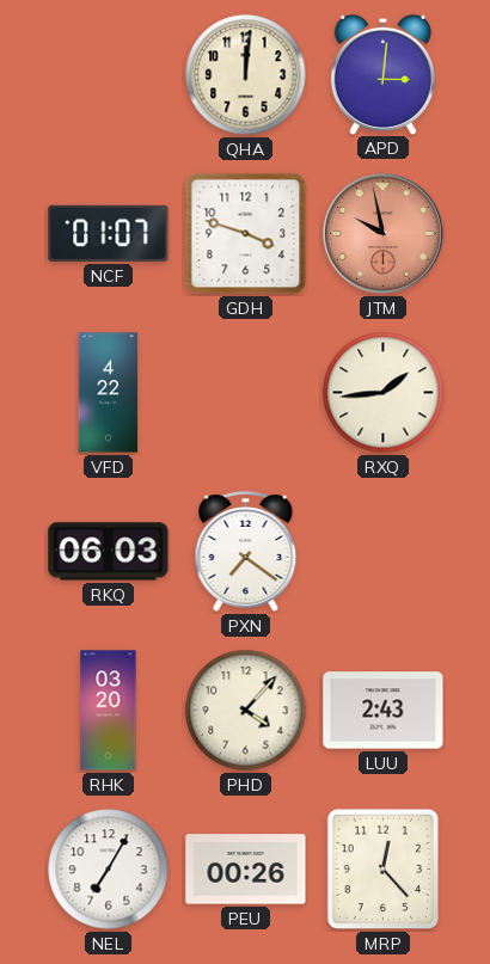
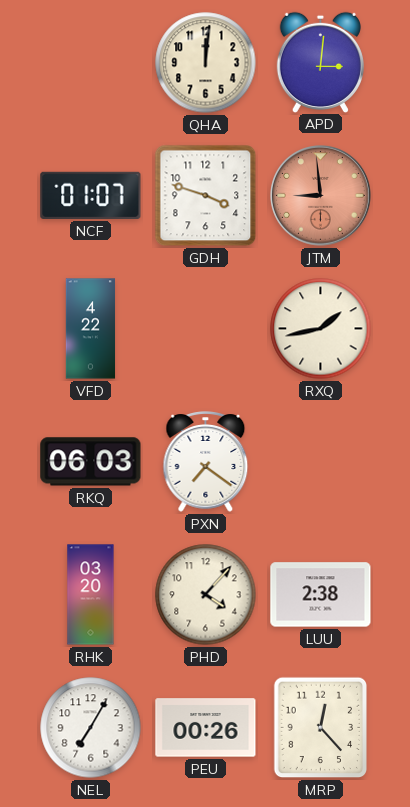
JTM: 9:58 -> 8:59 (321, 196)
RXQ: 1:44 -> 1:43 (321, 329)
LUU: 2:43 -> 2:38 (321, 595)
